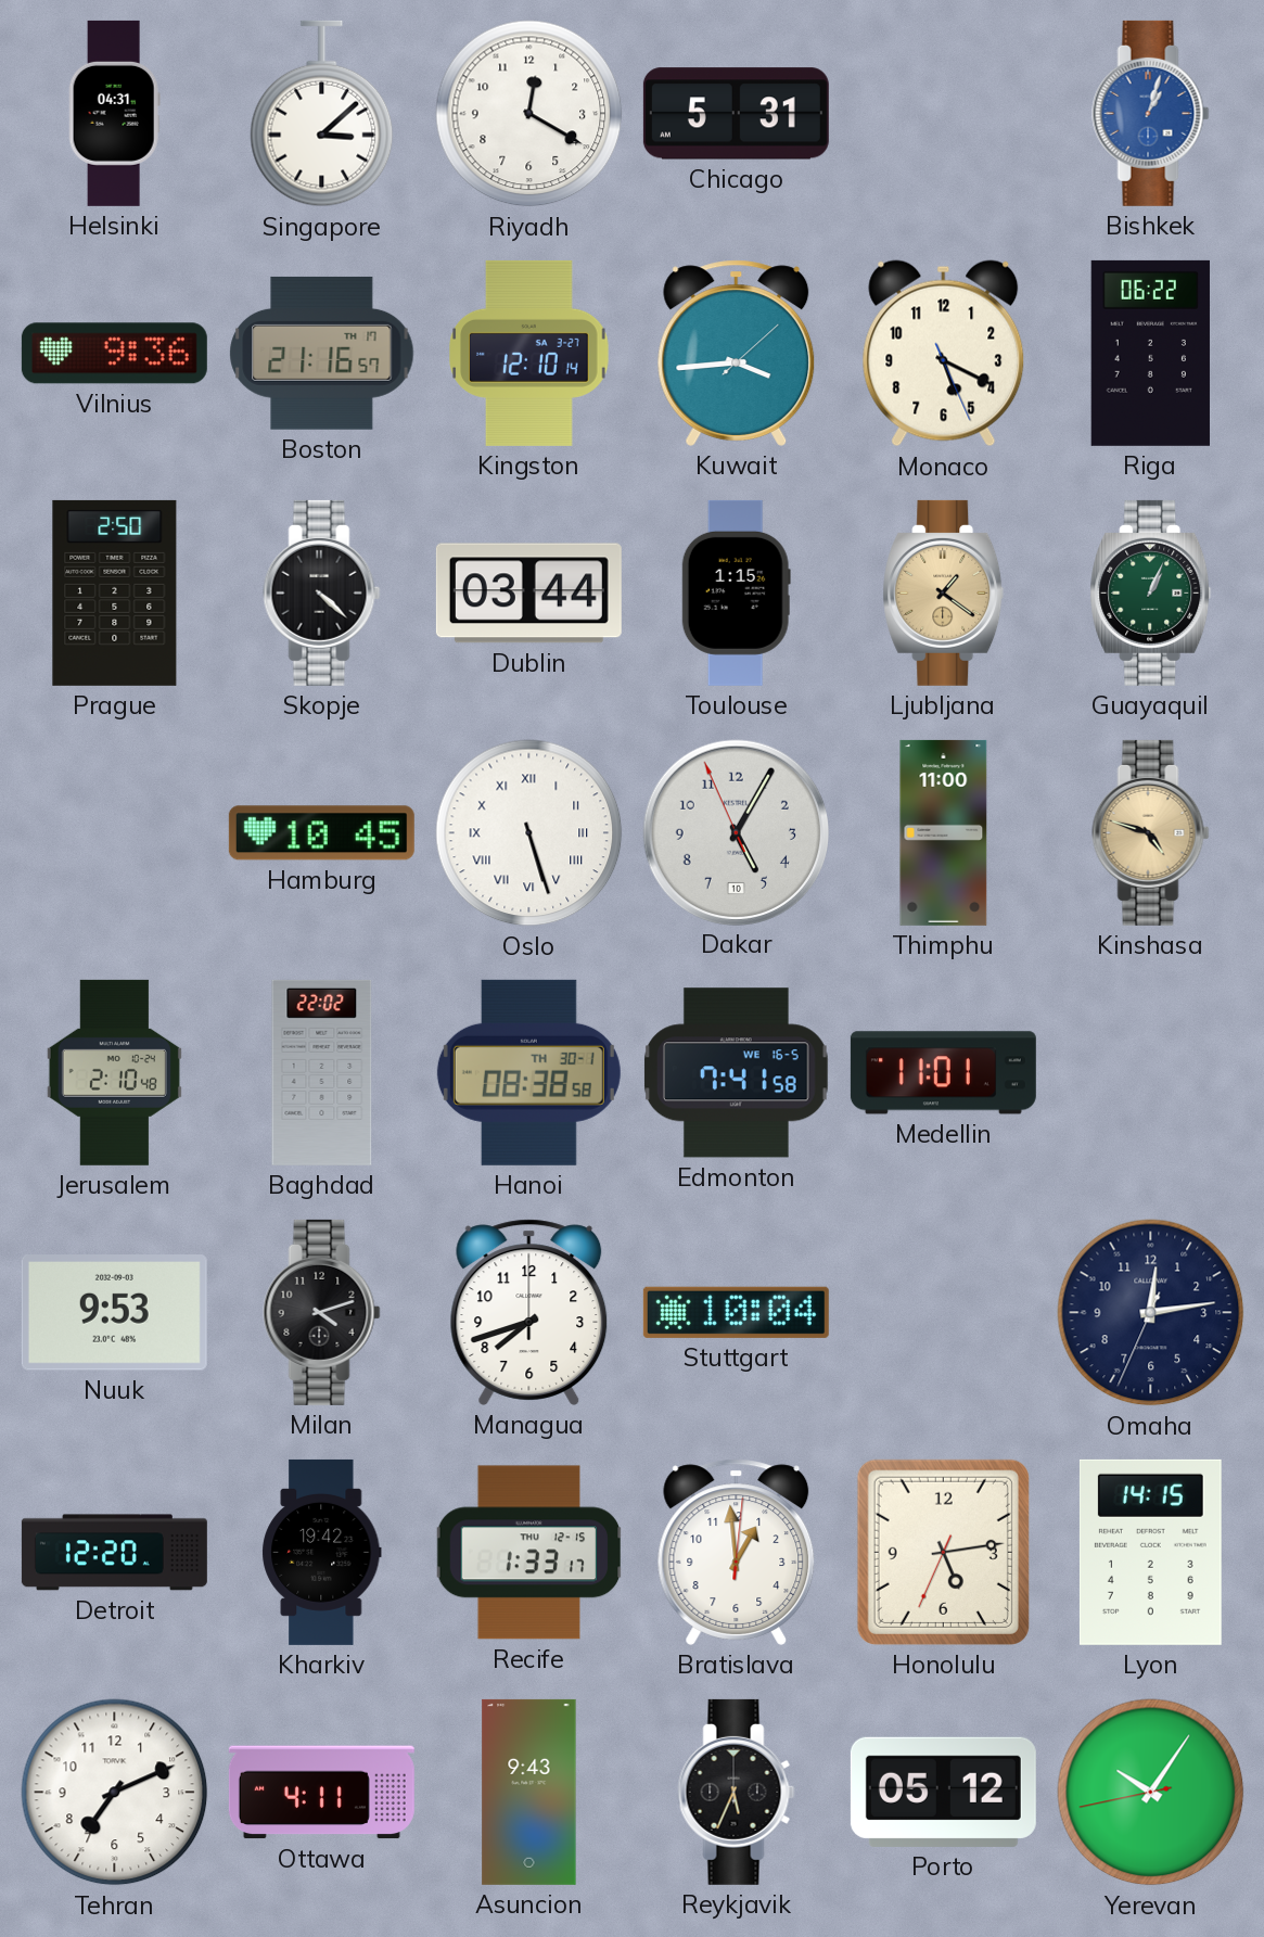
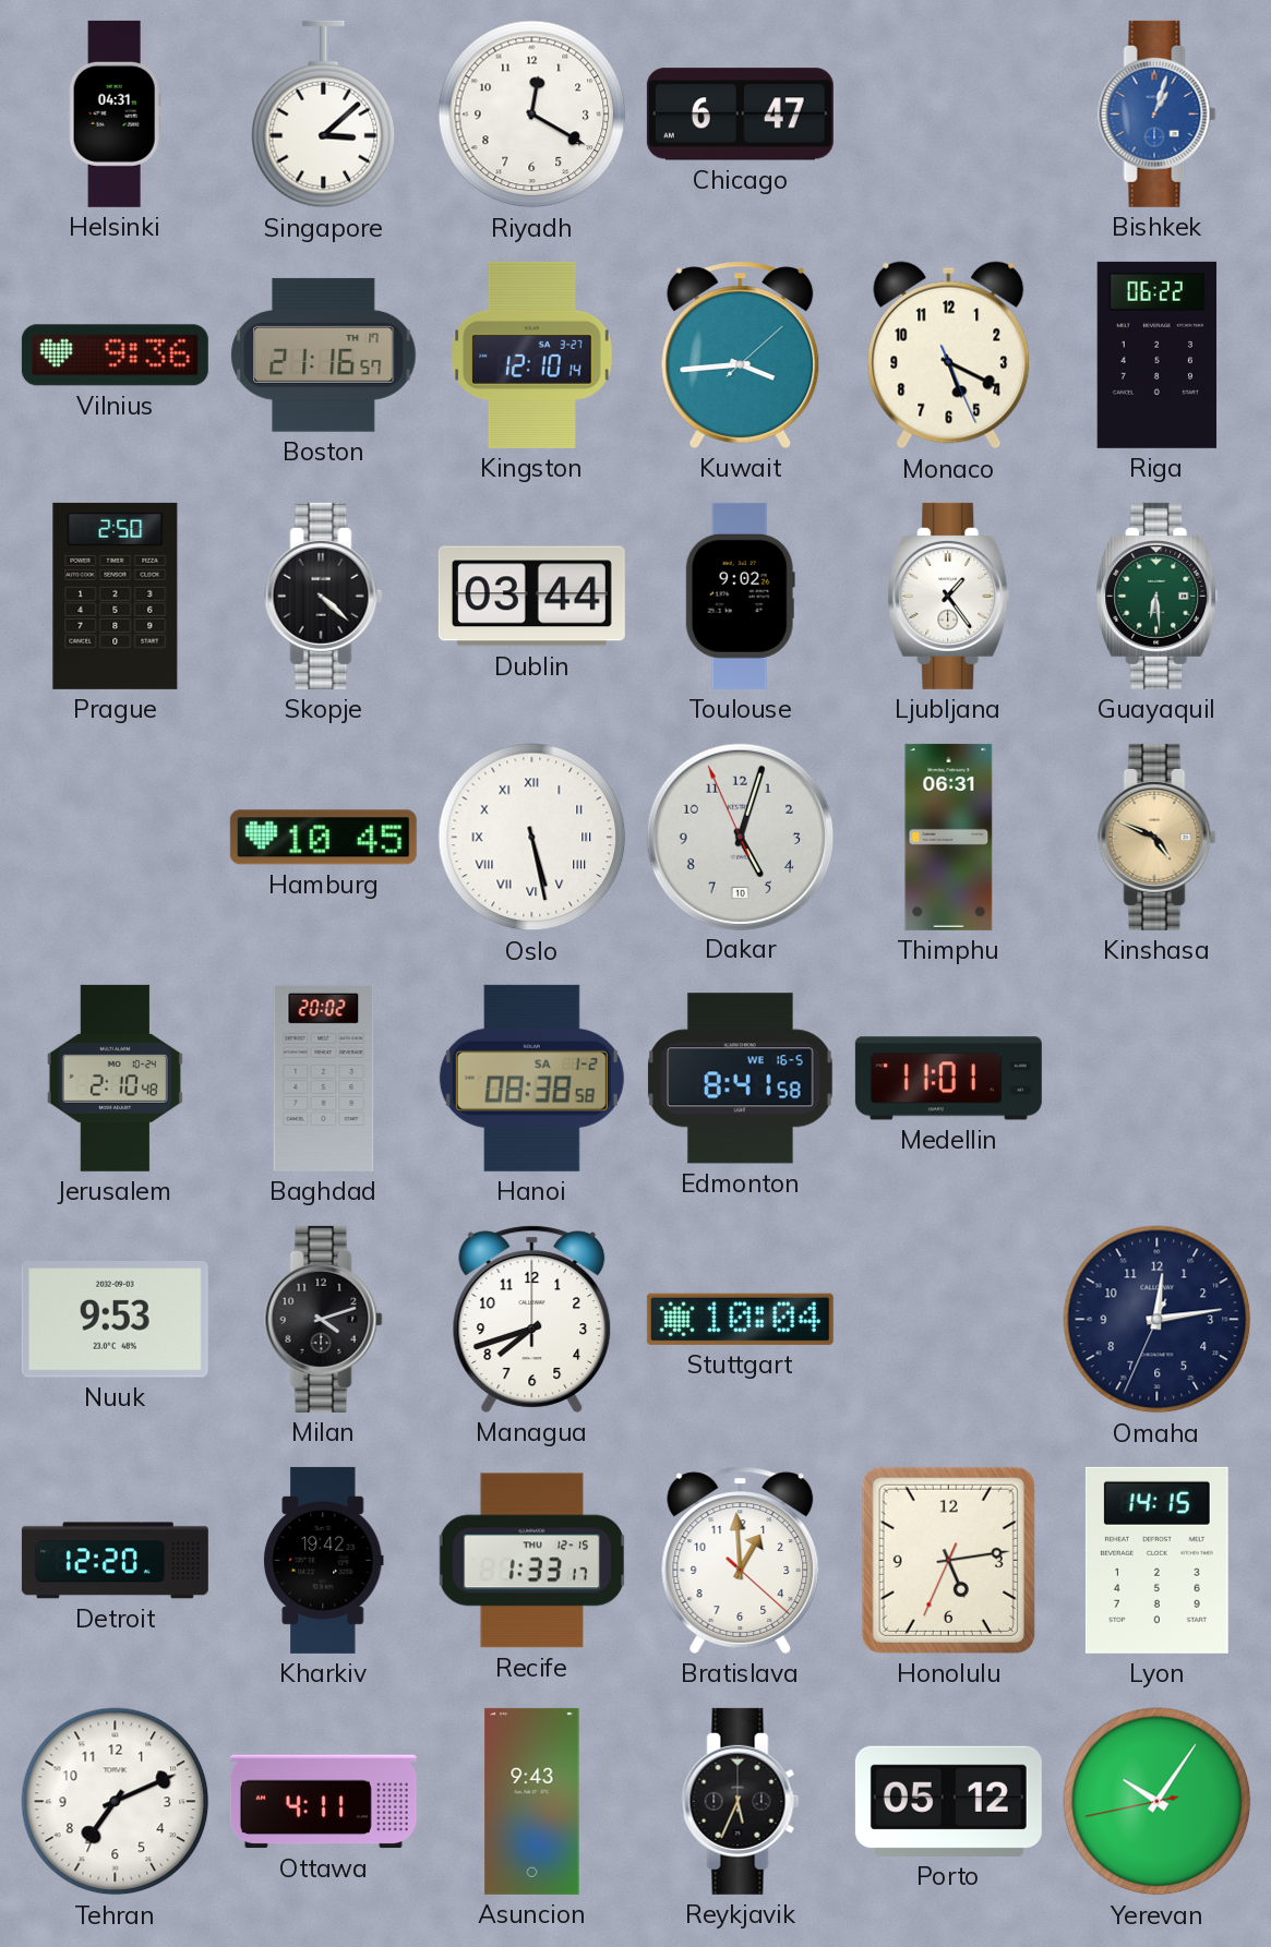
Chicago: 5:31 -> 6:47 (740, 115)
Toulouse: 1:15 -> 9:02 (740, 596)
Ljubljana: 1:21 -> 1:24 (949, 596)
Ljubljana dial: champagne -> white (949, 596)
Guayaquil: 1:04 -> 6:29 (1158, 596)
Oslo: 5:27 -> 5:28 (532, 838)
Dakar: 5:04 -> 5:02 (740, 837)
Thimphu: 11:00 -> 06:31 (949, 837)
Kinshasa: 4:48 -> 4:49 (1158, 837)
Baghdad: 22:02 -> 20:02 (324, 1078)
Hanoi date: TH 30-1 -> SA 1-2 (531, 1078)
Edmonton: 7:41 -> 8:41 (740, 1079)
Bratislava: 12:59:01 -> 12:59:22 (741, 1560)
